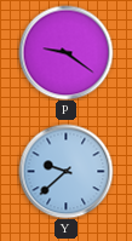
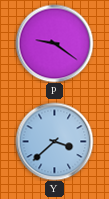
Y: 9:38 -> 3:38 (54, 141)
